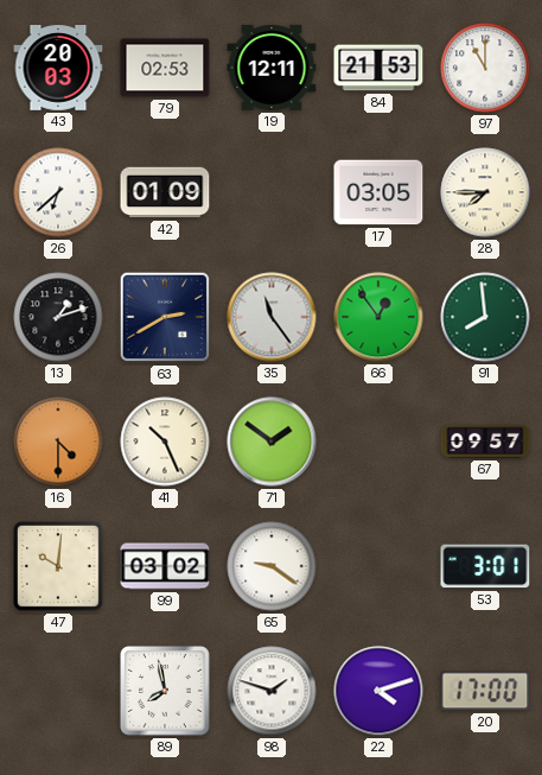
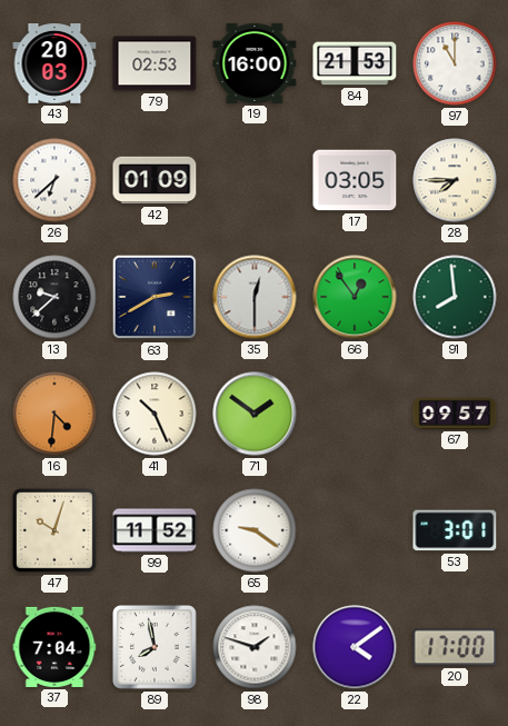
19: 12:11 -> 16:00 (255, 63)
13: 1:12 -> 9:38 (54, 297)
35: 11:24 -> 12:30 (255, 297)
16: 4:30 -> 4:31 (54, 414)
47: 10:01 -> 10:03 (56, 531)
99: 03:02 -> 11:52 (155, 530)
37: none -> 7:04 (54, 647)
22: 4:12 -> 4:09 (355, 647)
